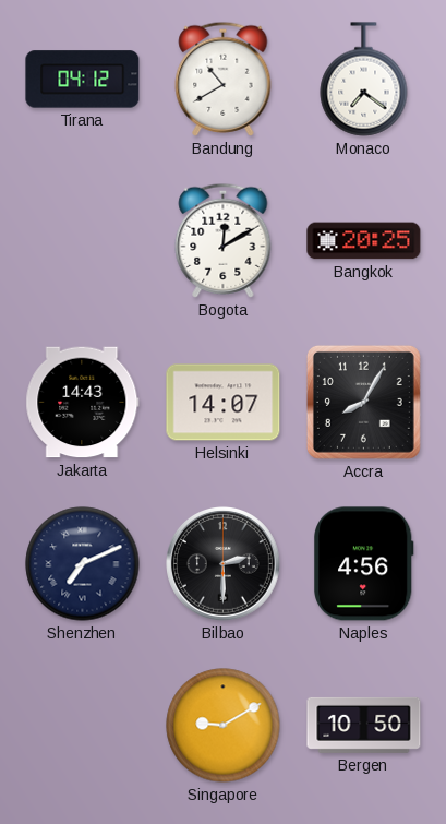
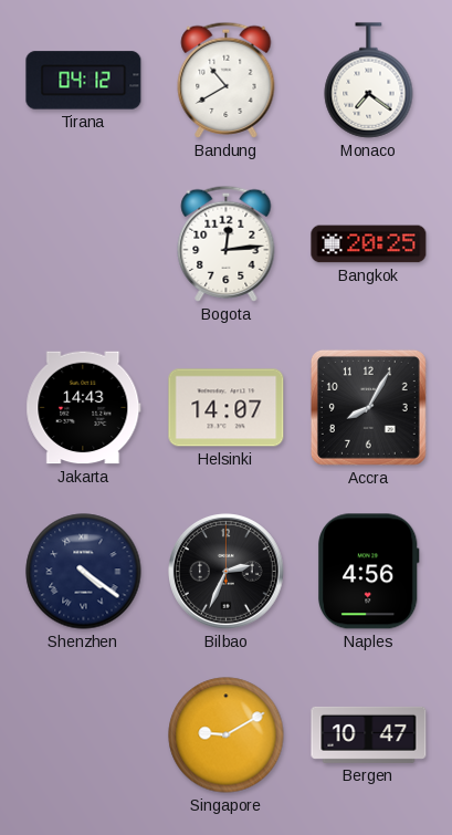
Bogota: 12:10 -> 12:14 (227, 243)
Shenzhen: 7:11 -> 4:21 (84, 572)
Bilbao: 2:30 -> 2:34 (227, 572)
Bergen: 10:50 -> 10:47 (369, 734)
